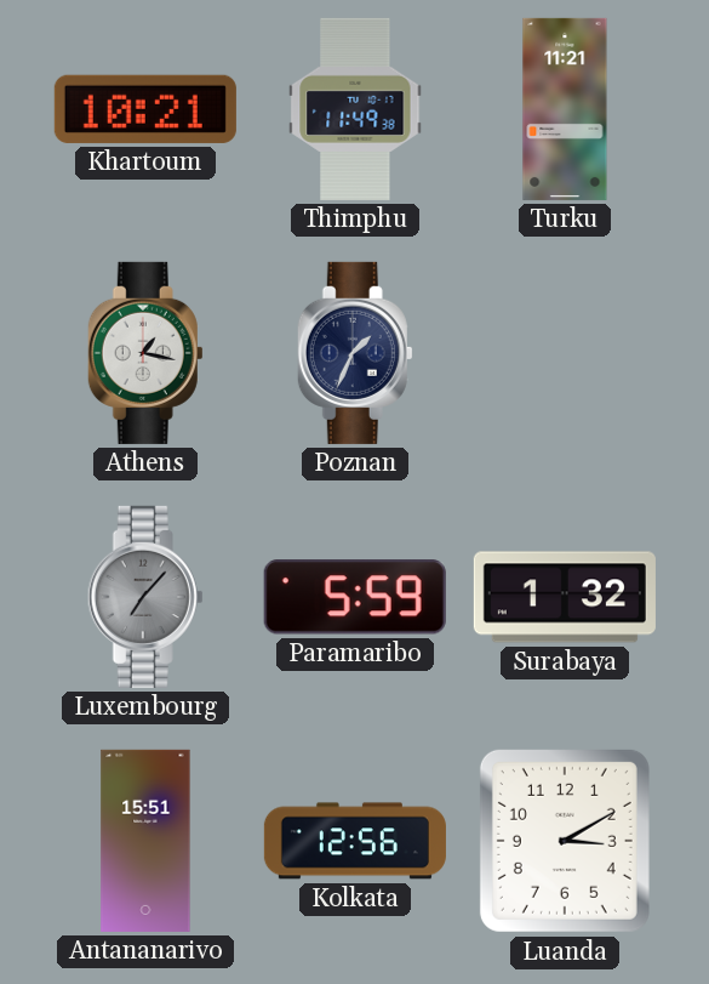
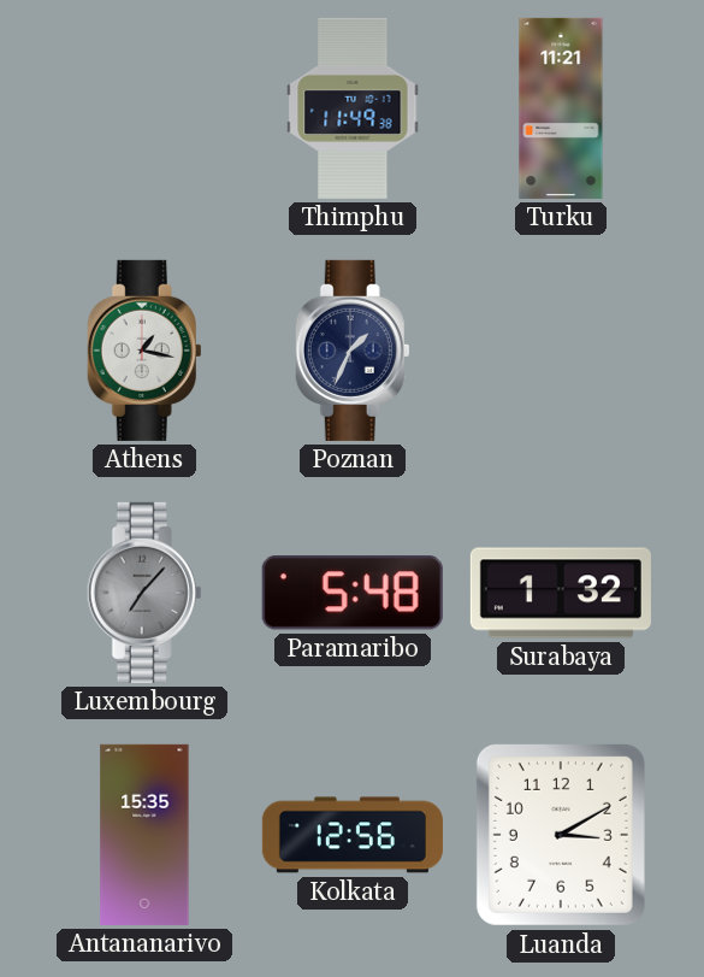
Khartoum: 10:21 -> none (145, 109)
Paramaribo: 5:59 -> 5:48 (353, 593)
Antananarivo: 15:51 -> 15:35 (144, 835)
